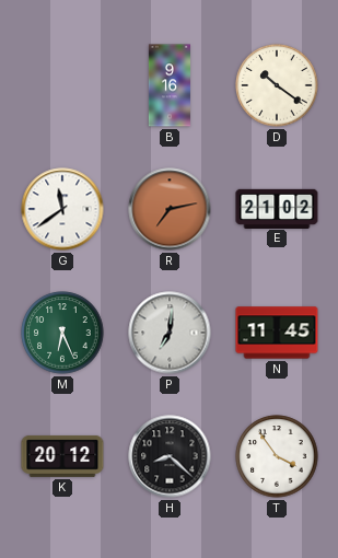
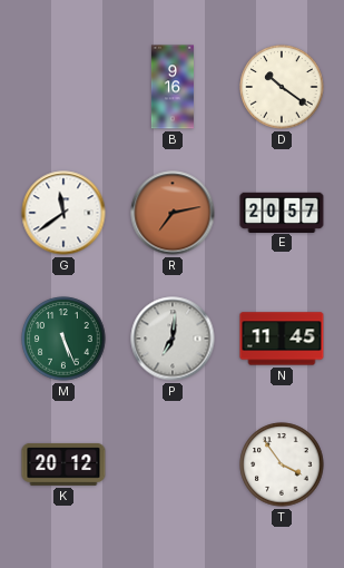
E: 21:02 -> 20:57 (282, 212)
M: 6:26 -> 5:26 (63, 339)
H: 8:22 -> none (170, 456)
